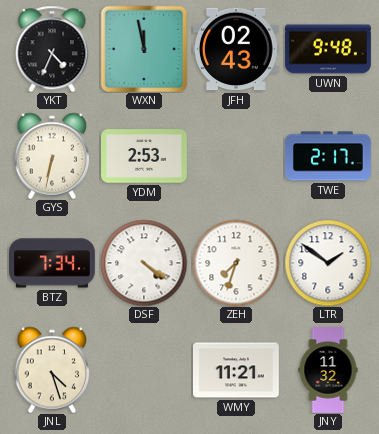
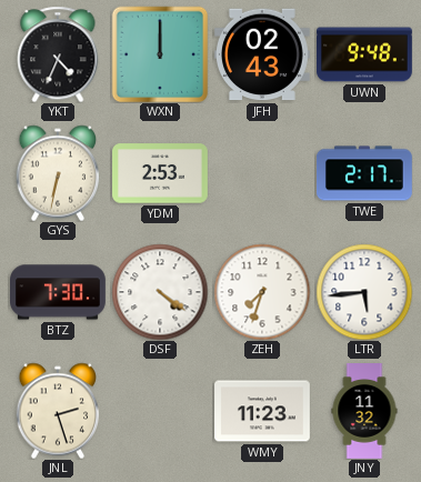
WXN: 11:58 -> 12:00 (160, 54)
BTZ: 7:34 -> 7:30 (59, 292)
LTR: 1:51 -> 5:44 (364, 292)
JNL: 4:27 -> 2:27 (58, 411)
WMY: 11:21 -> 11:23 (263, 411)
